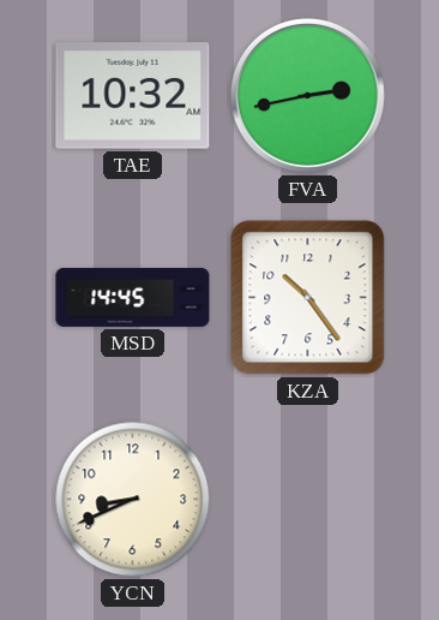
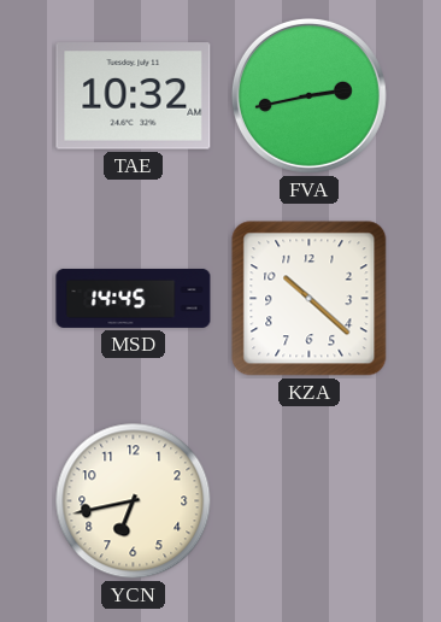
KZA: 10:24 -> 10:22 (310, 299)
YCN: 8:41 -> 6:43 (134, 501)
